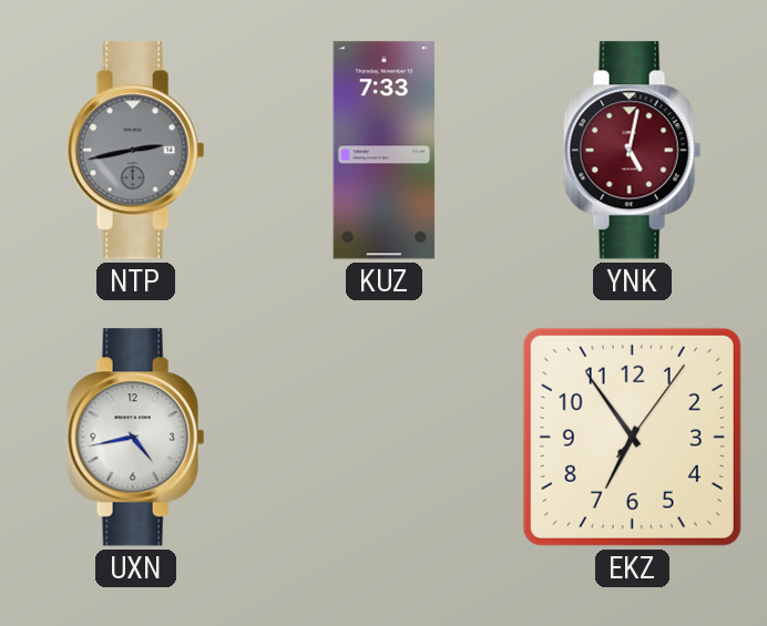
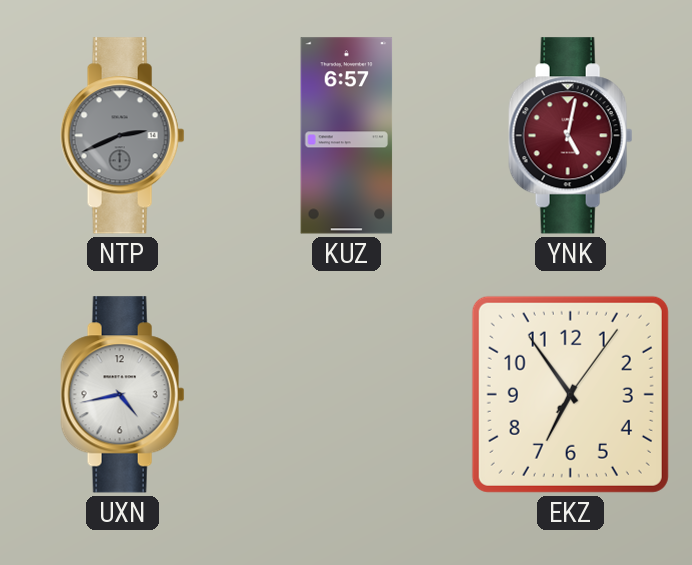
NTP: 2:43 -> 2:41 (123, 136)
KUZ: 7:33 -> 6:57 (347, 136)
